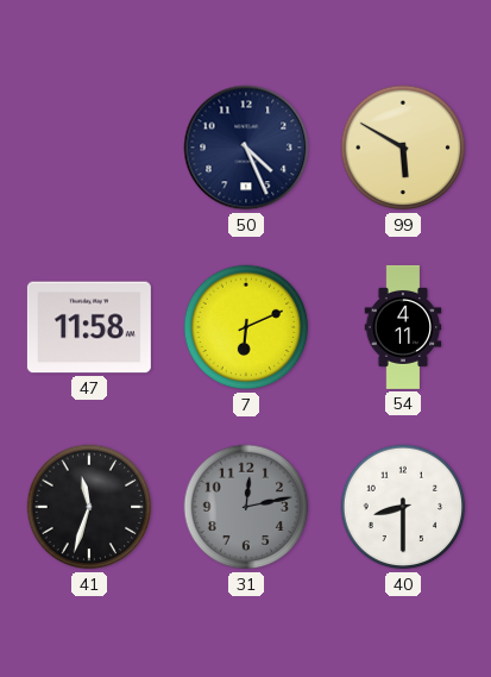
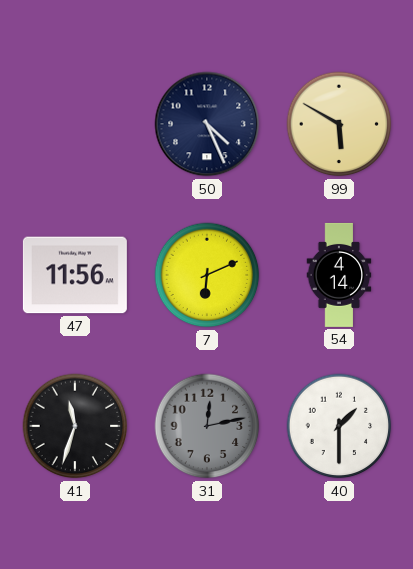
47: 11:58 -> 11:56 (75, 275)
54: 4:11 -> 4:14 (339, 275)
40: 8:30 -> 1:30 (339, 426)
